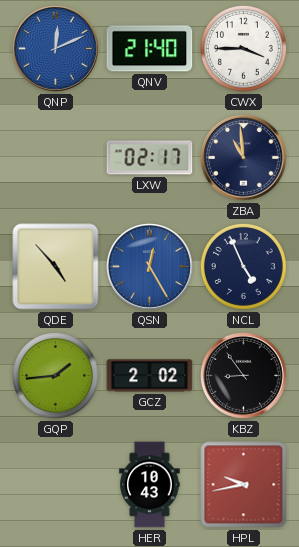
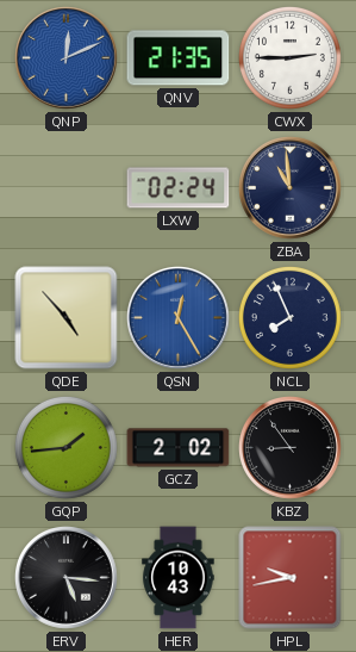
QNV: 21:40 -> 21:35 (179, 58)
CWX: 3:45 -> 2:45 (289, 57)
LXW: 02:17 -> 02:24 (179, 188)
NCL: 4:56 -> 7:56 (289, 317)
ERV: none -> 5:16 (67, 578)
